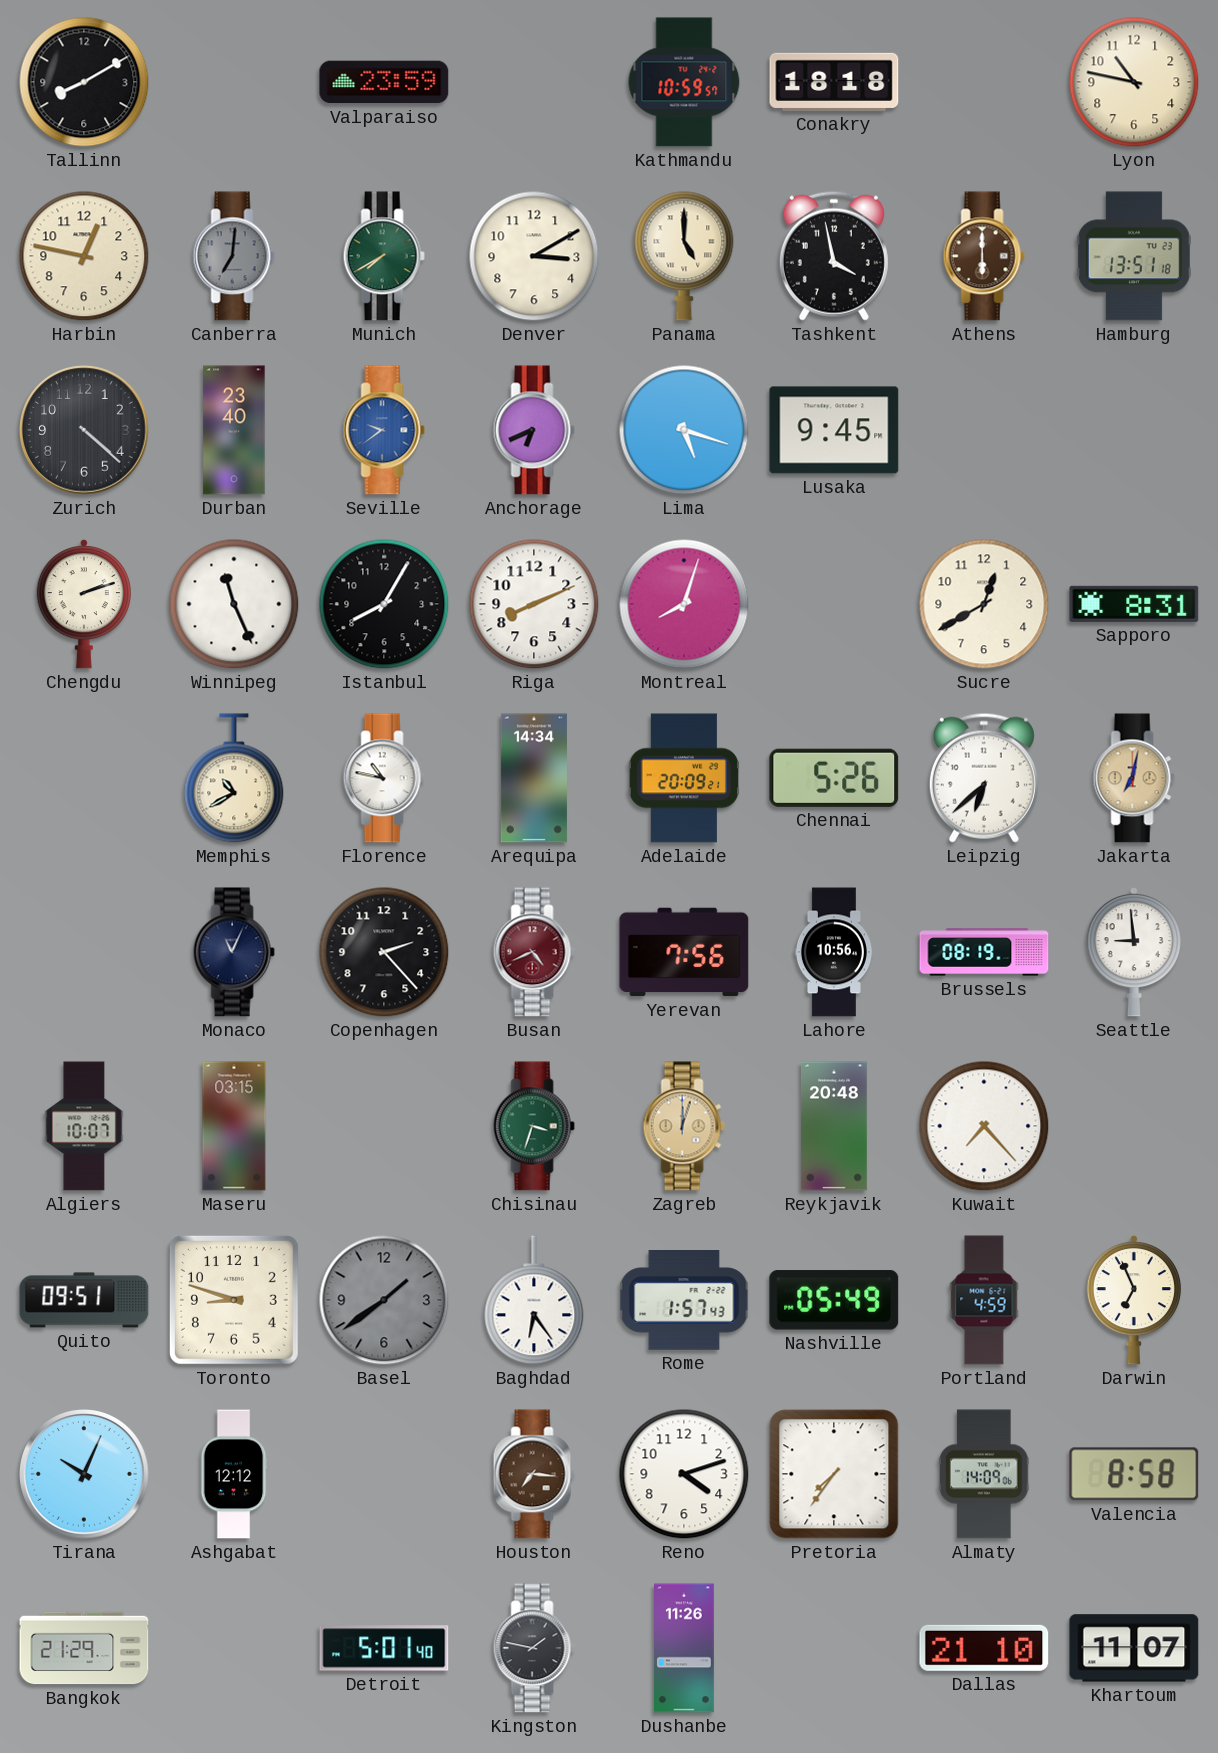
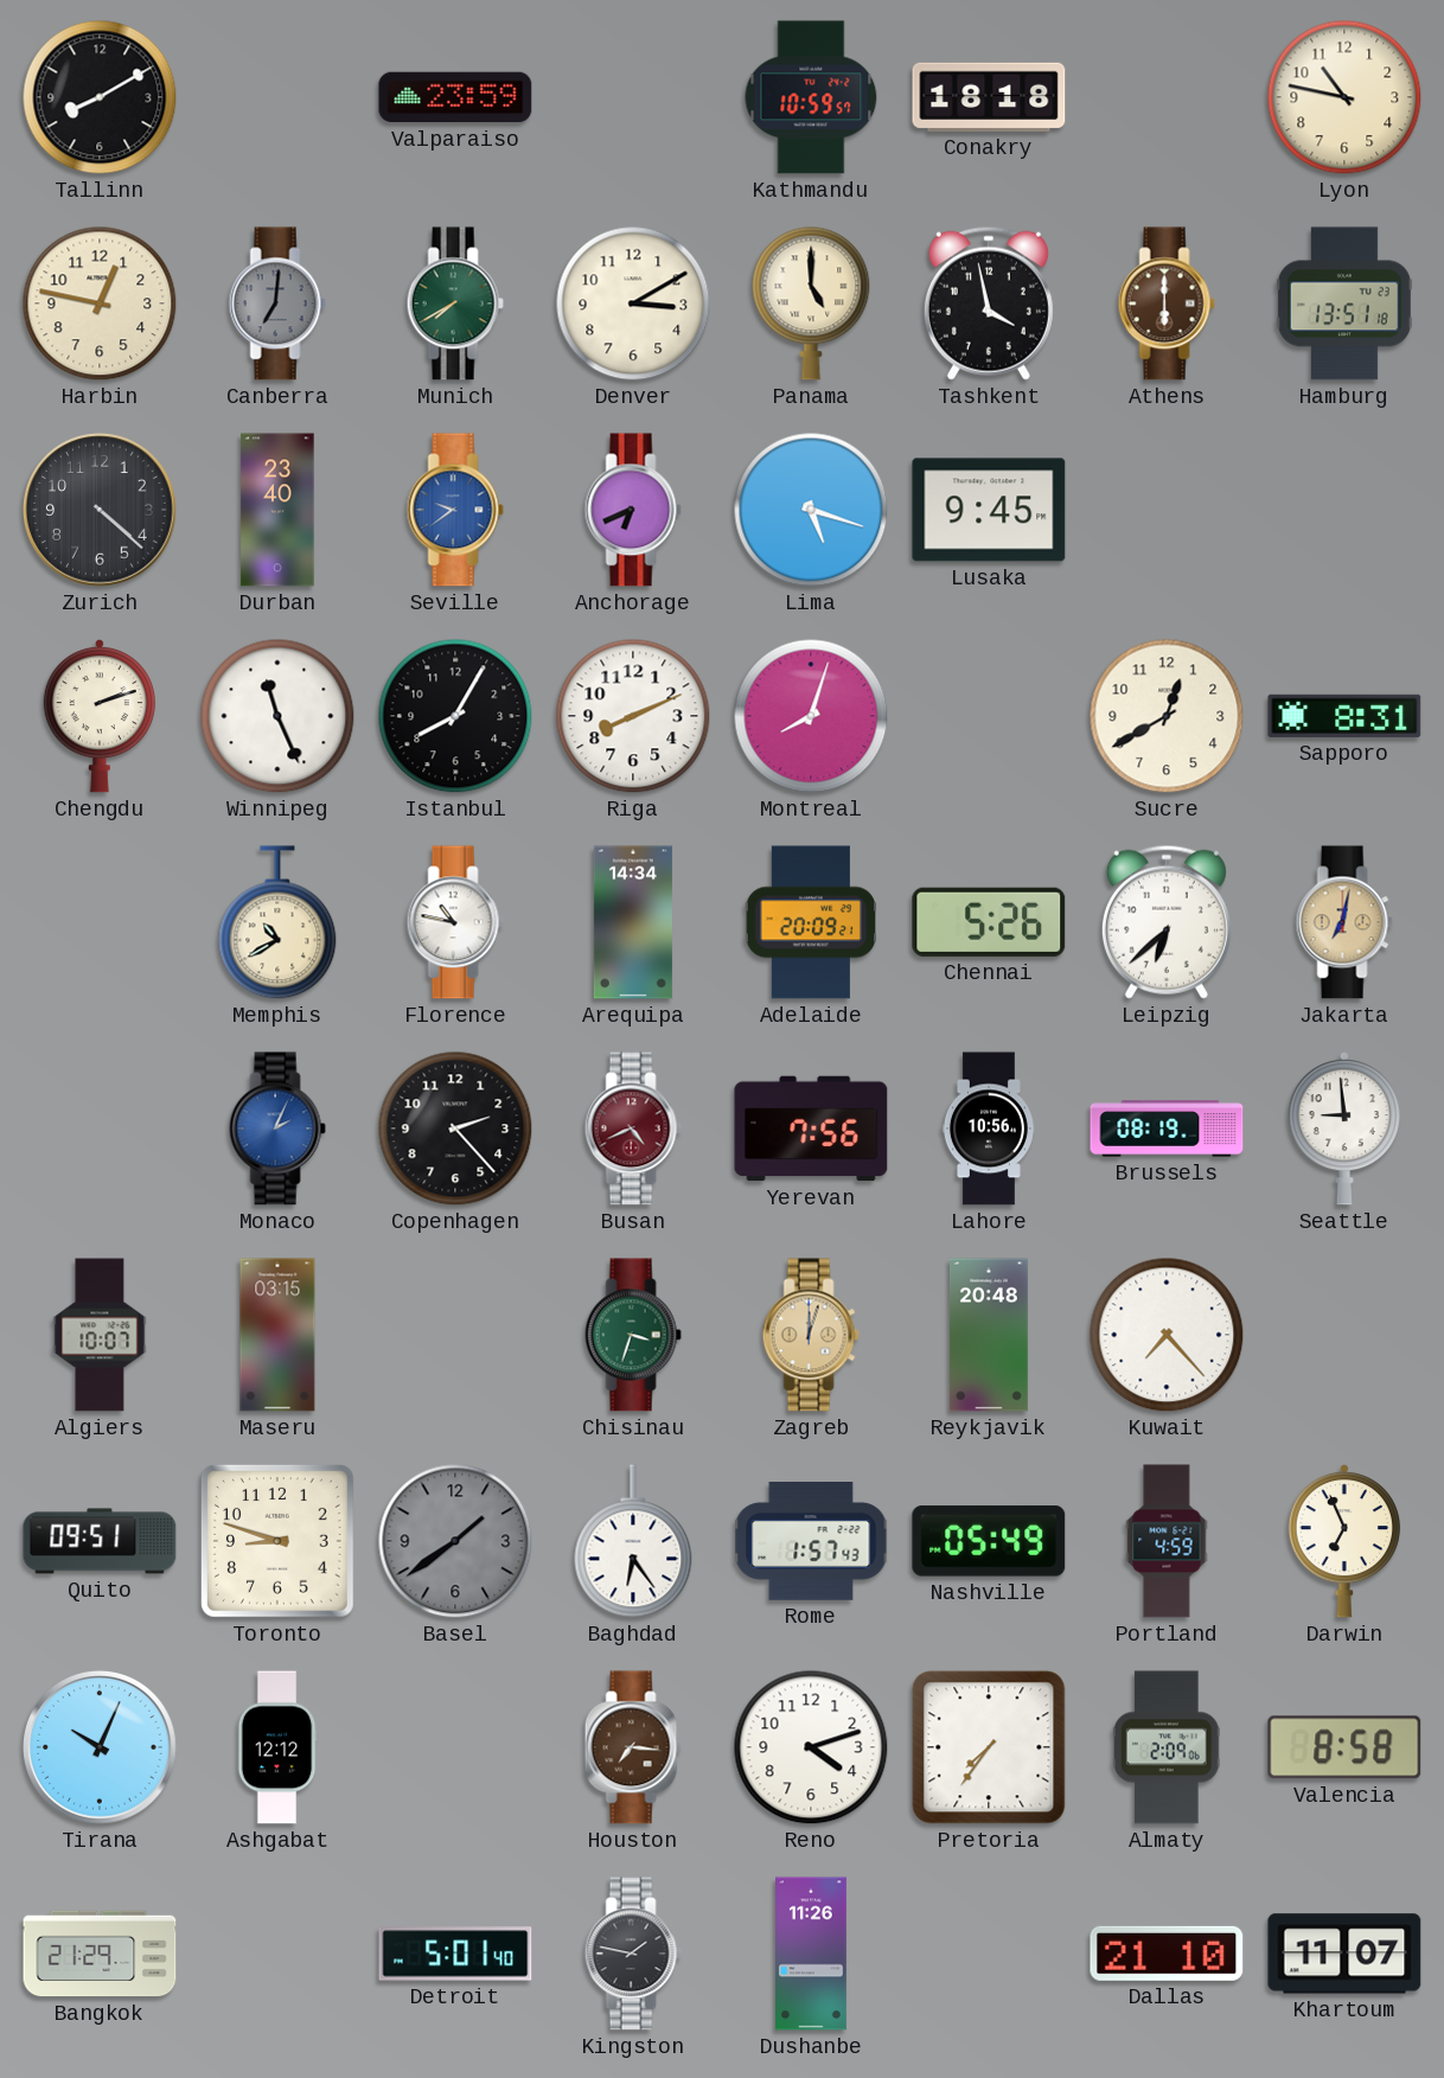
Monaco: 11:04 -> 2:04 (277, 1128)
Monaco dial: navy -> blue (277, 1128)
Almaty: 14:09 -> 2:09 (1167, 1747)
